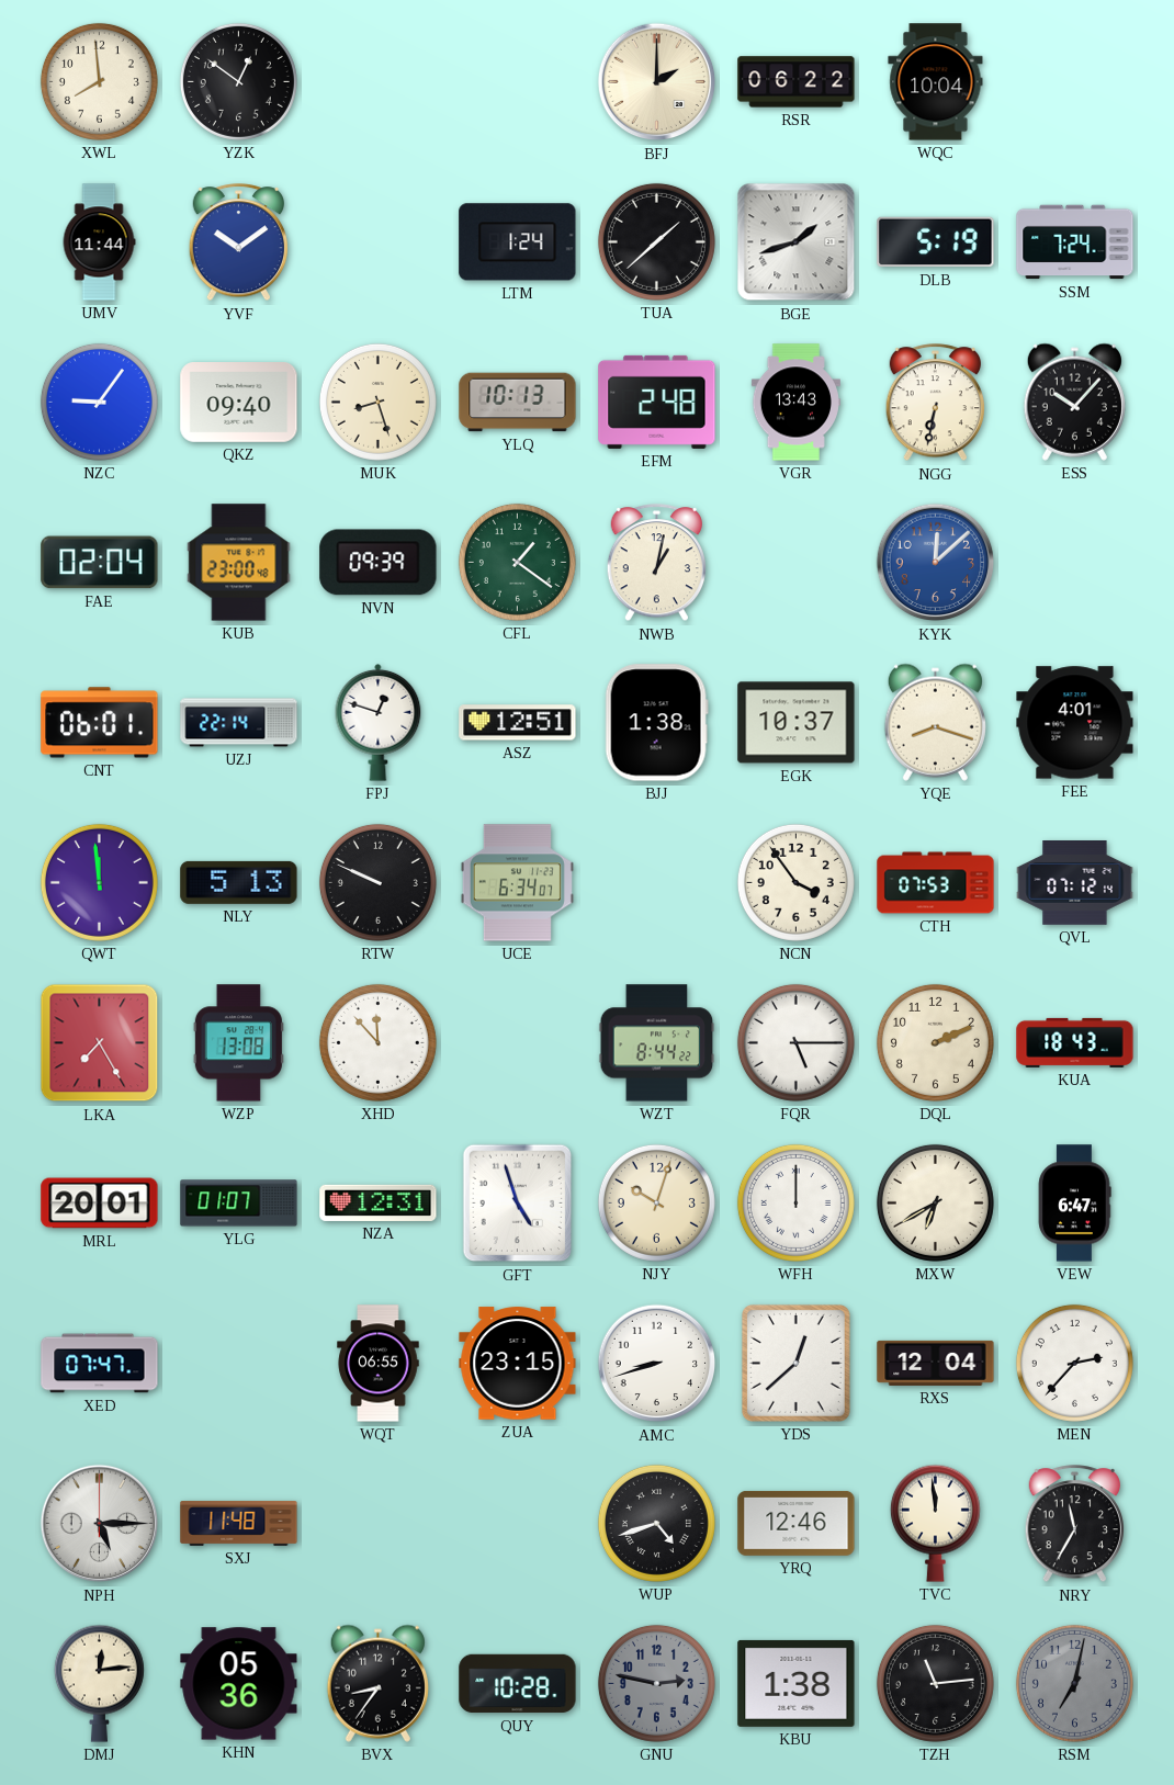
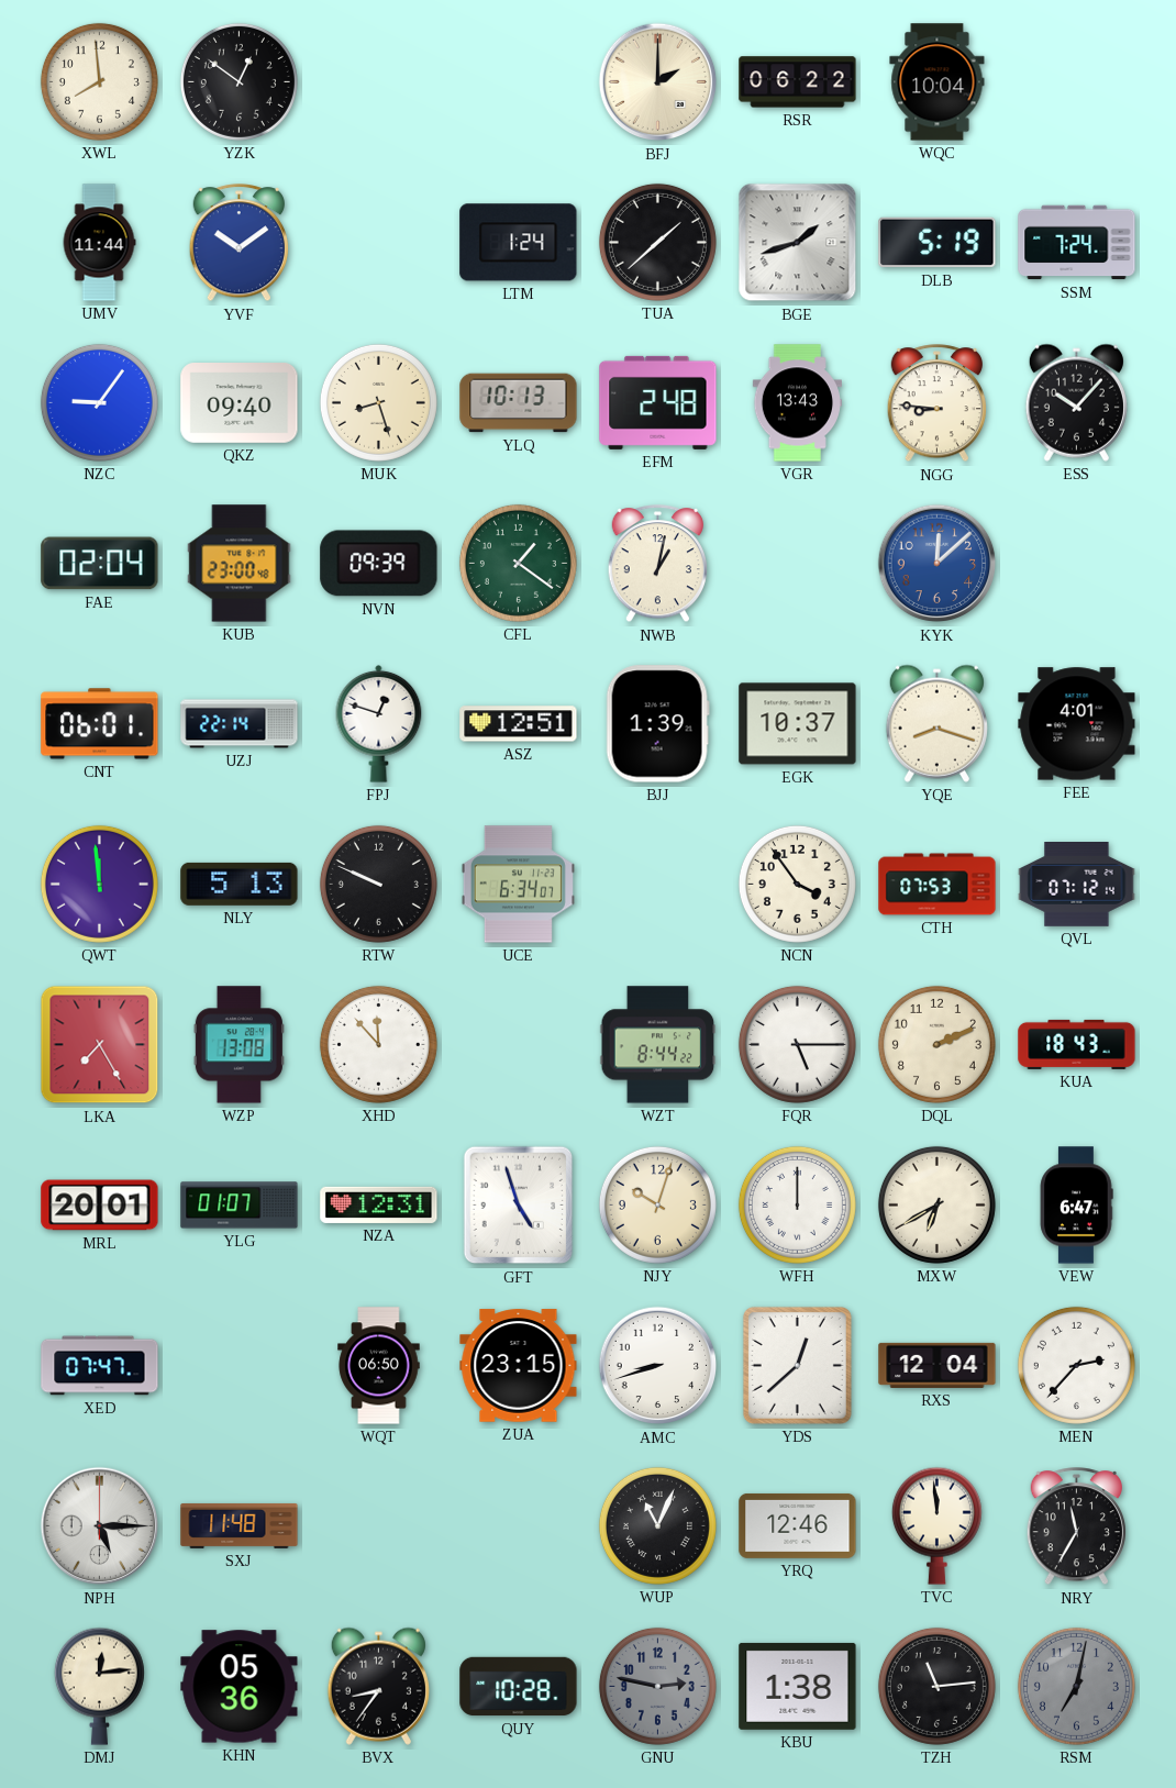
NGG: 6:32 -> 8:46 (936, 403)
BJJ: 1:38 -> 1:39 (657, 724)
WQT: 06:55 -> 06:50 (379, 1366)
WUP: 4:42 -> 11:04 (657, 1525)
